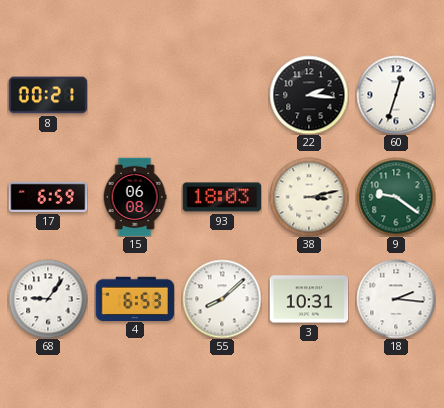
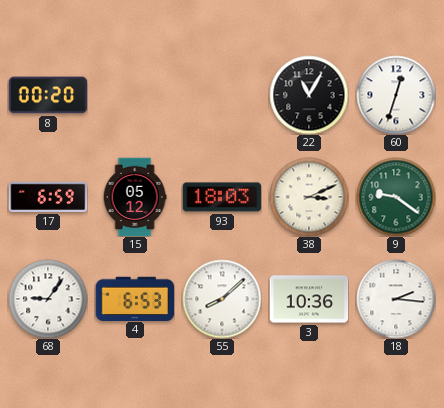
8: 00:21 -> 00:20 (48, 95)
22: 2:16 -> 11:05 (309, 95)
15: 06:08 -> 05:12 (135, 197)
38: 3:13 -> 3:11 (309, 197)
3: 10:31 -> 10:36 (309, 299)
